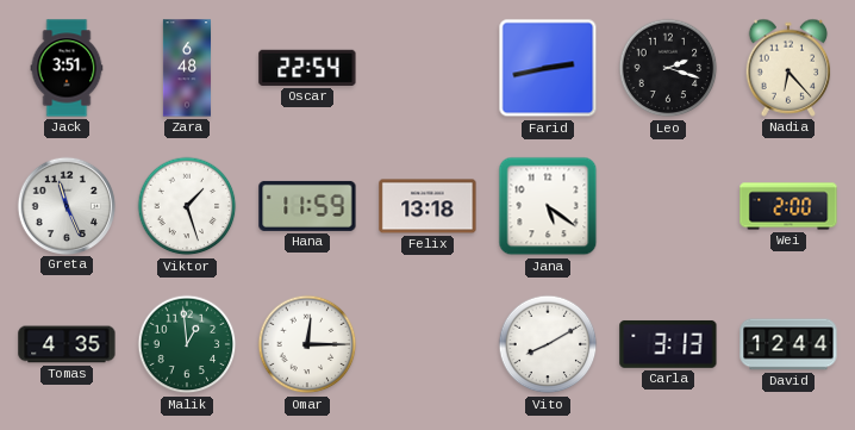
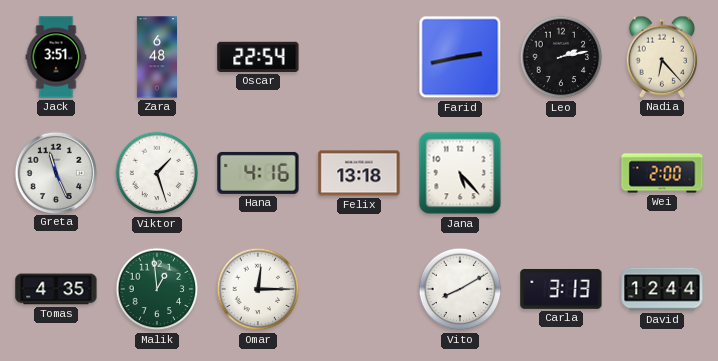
Leo: 2:18 -> 2:13 (561, 57)
Hana: 11:59 -> 4:16 (258, 173)
Jana: 5:21 -> 5:23 (460, 173)
